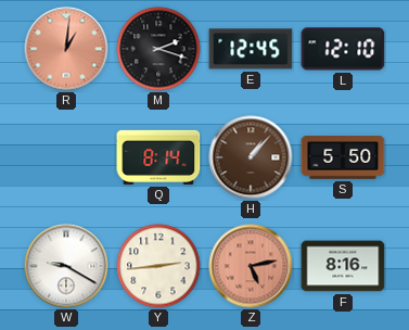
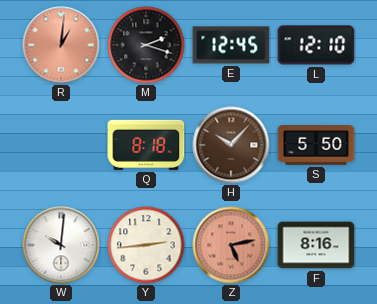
Q: 8:14 -> 8:18 (146, 145)
H: 1:07 -> 10:07 (231, 145)
W: 9:20 -> 10:01 (61, 245)
